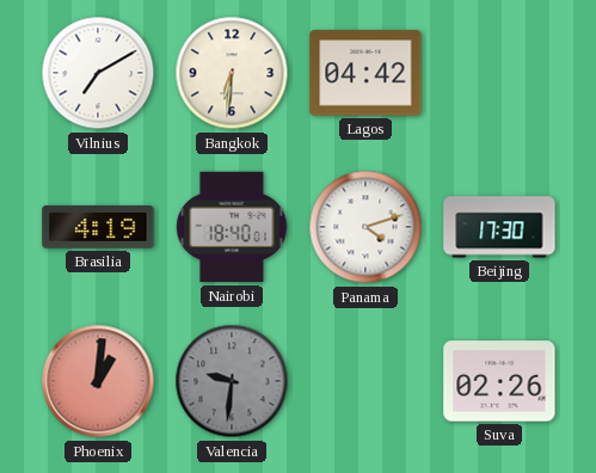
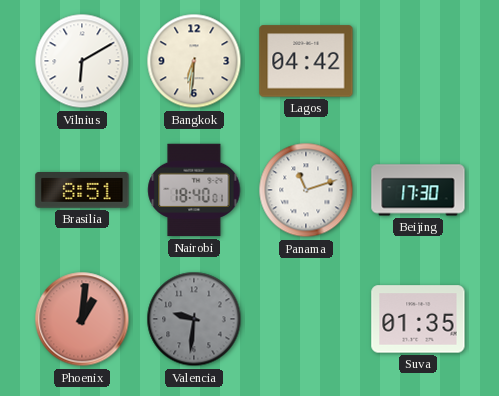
Vilnius: 7:10 -> 6:10 (82, 61)
Brasilia: 4:19 -> 8:51 (82, 190)
Panama: 4:12 -> 11:12 (306, 190)
Suva: 02:26 -> 01:35 (418, 319)
